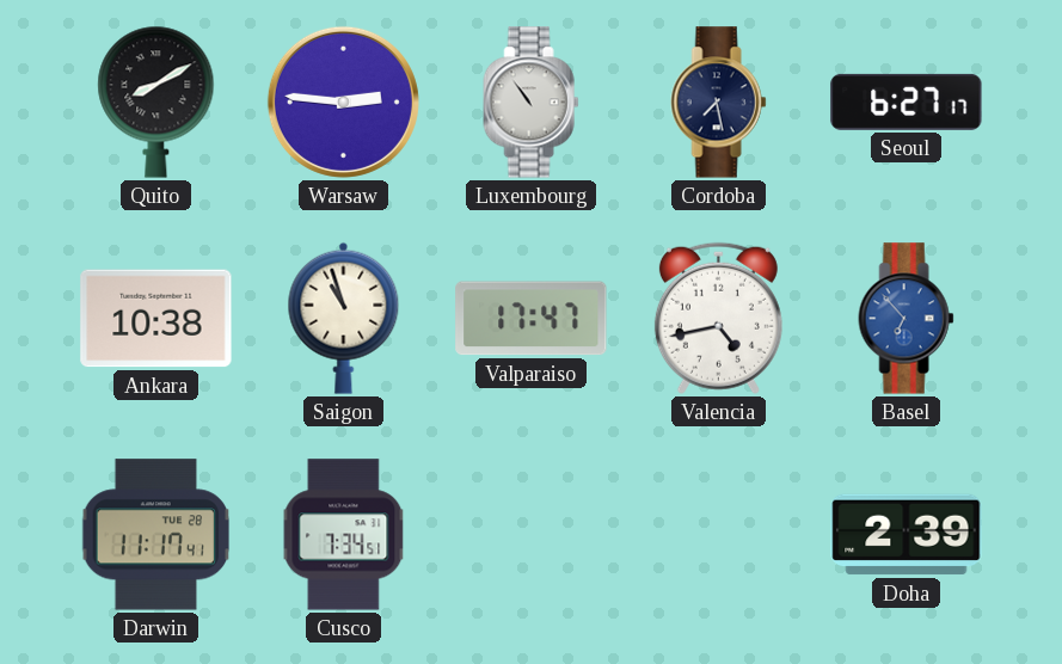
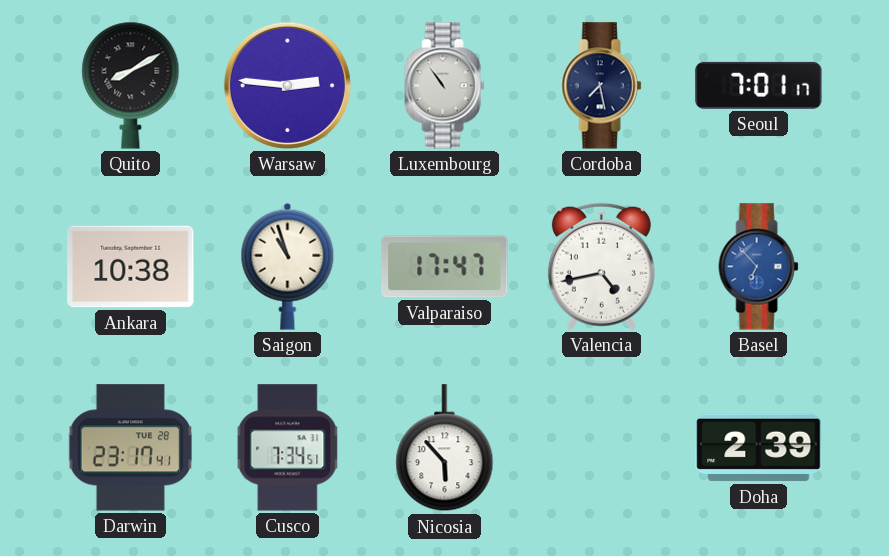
Seoul: 6:27 -> 7:01 (759, 85)
Darwin: 11:17 -> 23:17 (130, 448)
Nicosia: none -> 5:53 (445, 448)
